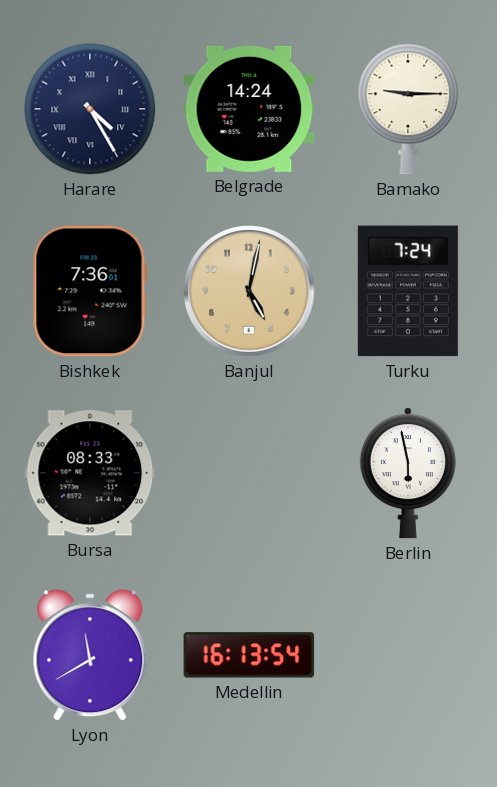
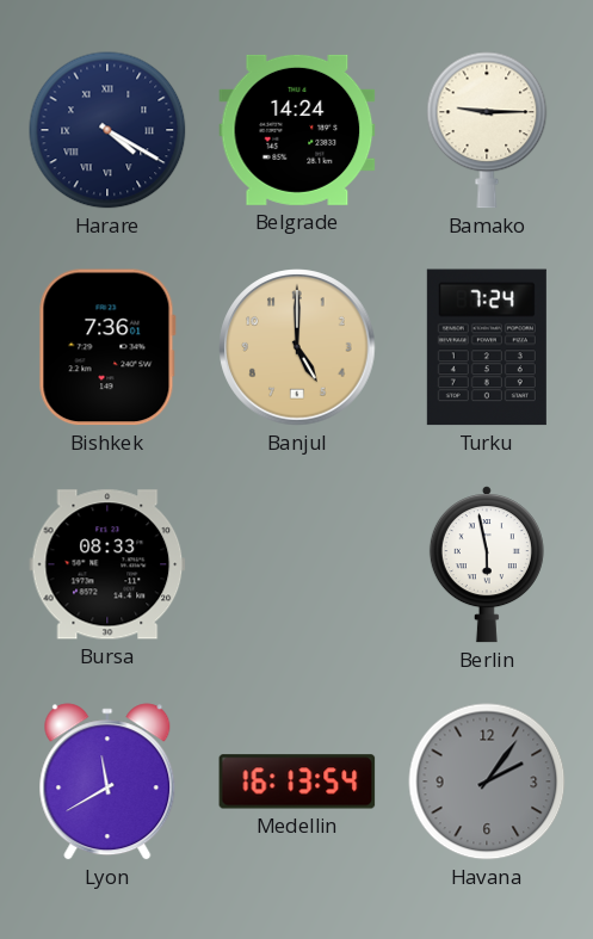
Harare: 4:25 -> 4:20 (107, 130)
Banjul: 5:02 -> 5:00 (297, 347)
Havana: none -> 2:06 (487, 782)
